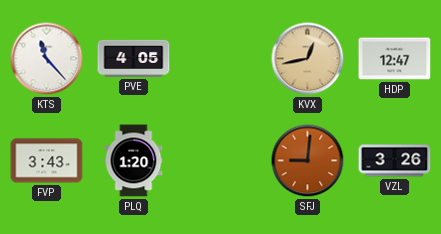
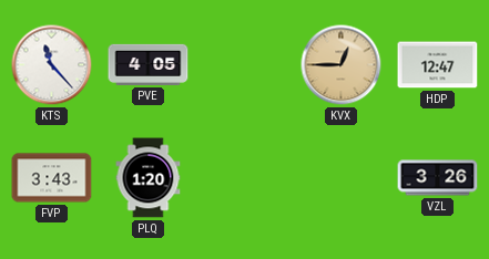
KVX: 12:43 -> 12:45 (342, 65)
SFJ: 9:01 -> none (308, 161)
